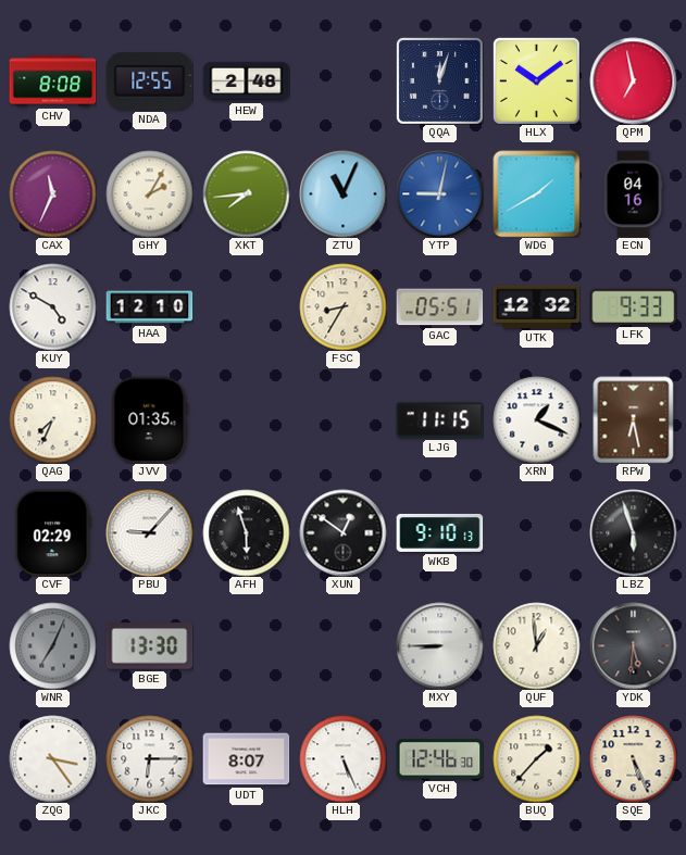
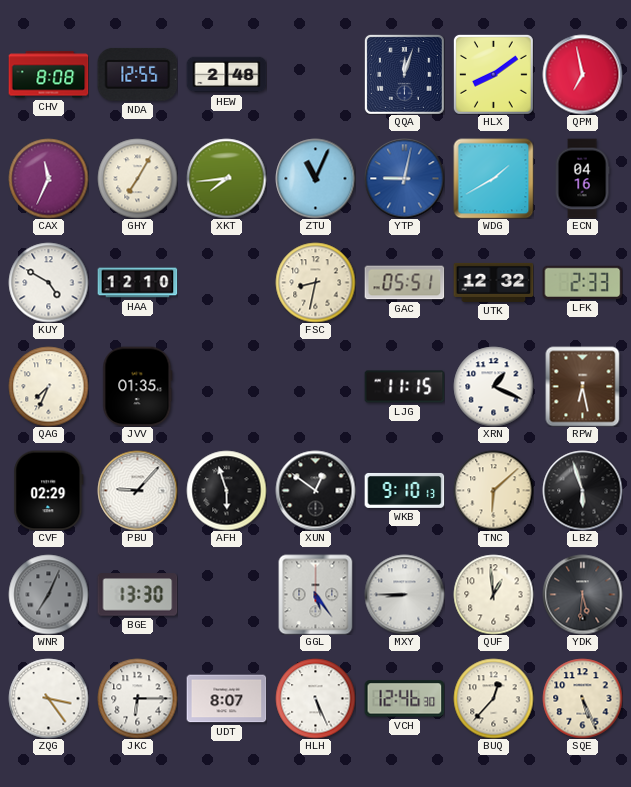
HLX: 10:09 -> 8:09 (493, 74)
GHY: 2:05 -> 7:05 (137, 178)
FSC: 8:35 -> 8:32 (315, 282)
LFK: 9:33 -> 2:33 (582, 282)
TNC: none -> 6:08 (493, 490)
GGL: none -> 5:24 (316, 594)
BUQ: 1:37 -> 12:37 (493, 698)
